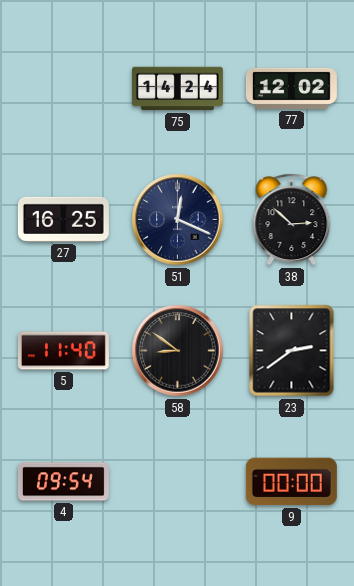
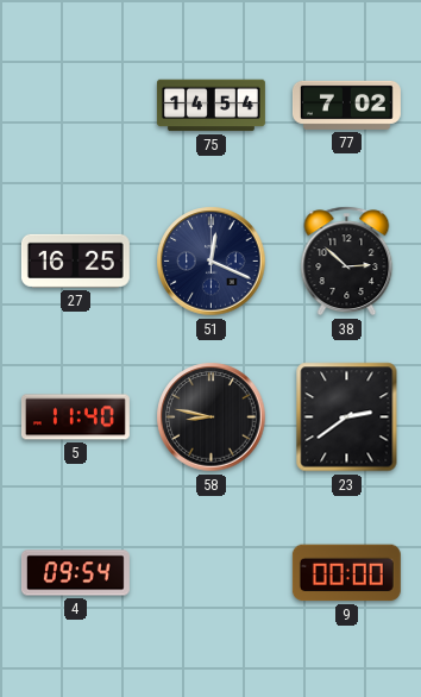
75: 14:24 -> 14:54 (211, 106)
77: 12:02 -> 7:02 (346, 105)
58: 8:51 -> 8:47 (212, 417)
